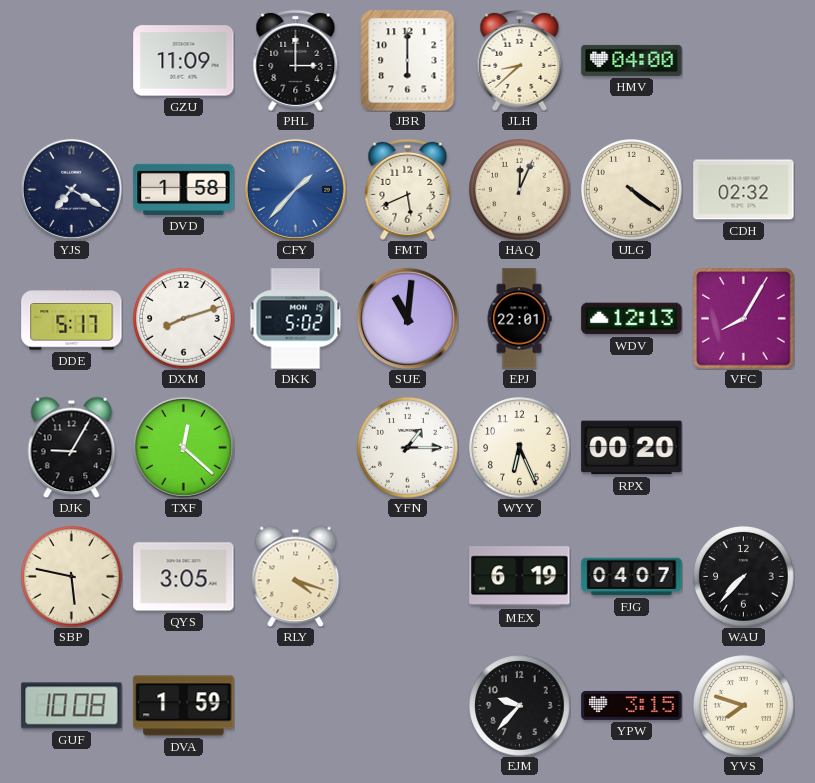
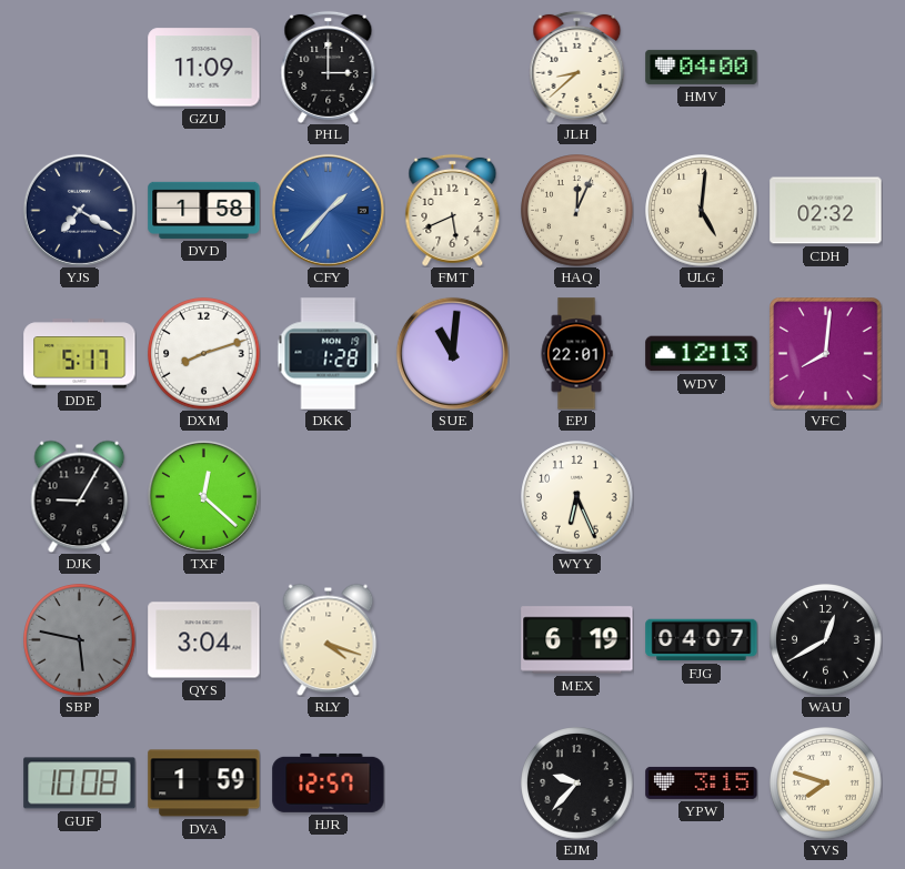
JBR: 6:00 -> none (408, 60)
ULG: 4:21 -> 5:01 (702, 211)
DKK: 5:02 -> 1:28 (329, 354)
VFC: 8:05 -> 8:01 (826, 354)
YFN: 1:15 -> none (408, 448)
RPX: 00:20 -> none (632, 448)
SBP dial: cream -> grey (80, 640)
QYS: 3:05 -> 3:04 (204, 640)
WAU: 7:37 -> 12:40 (826, 640)
HJR: none -> 12:57 (329, 782)
